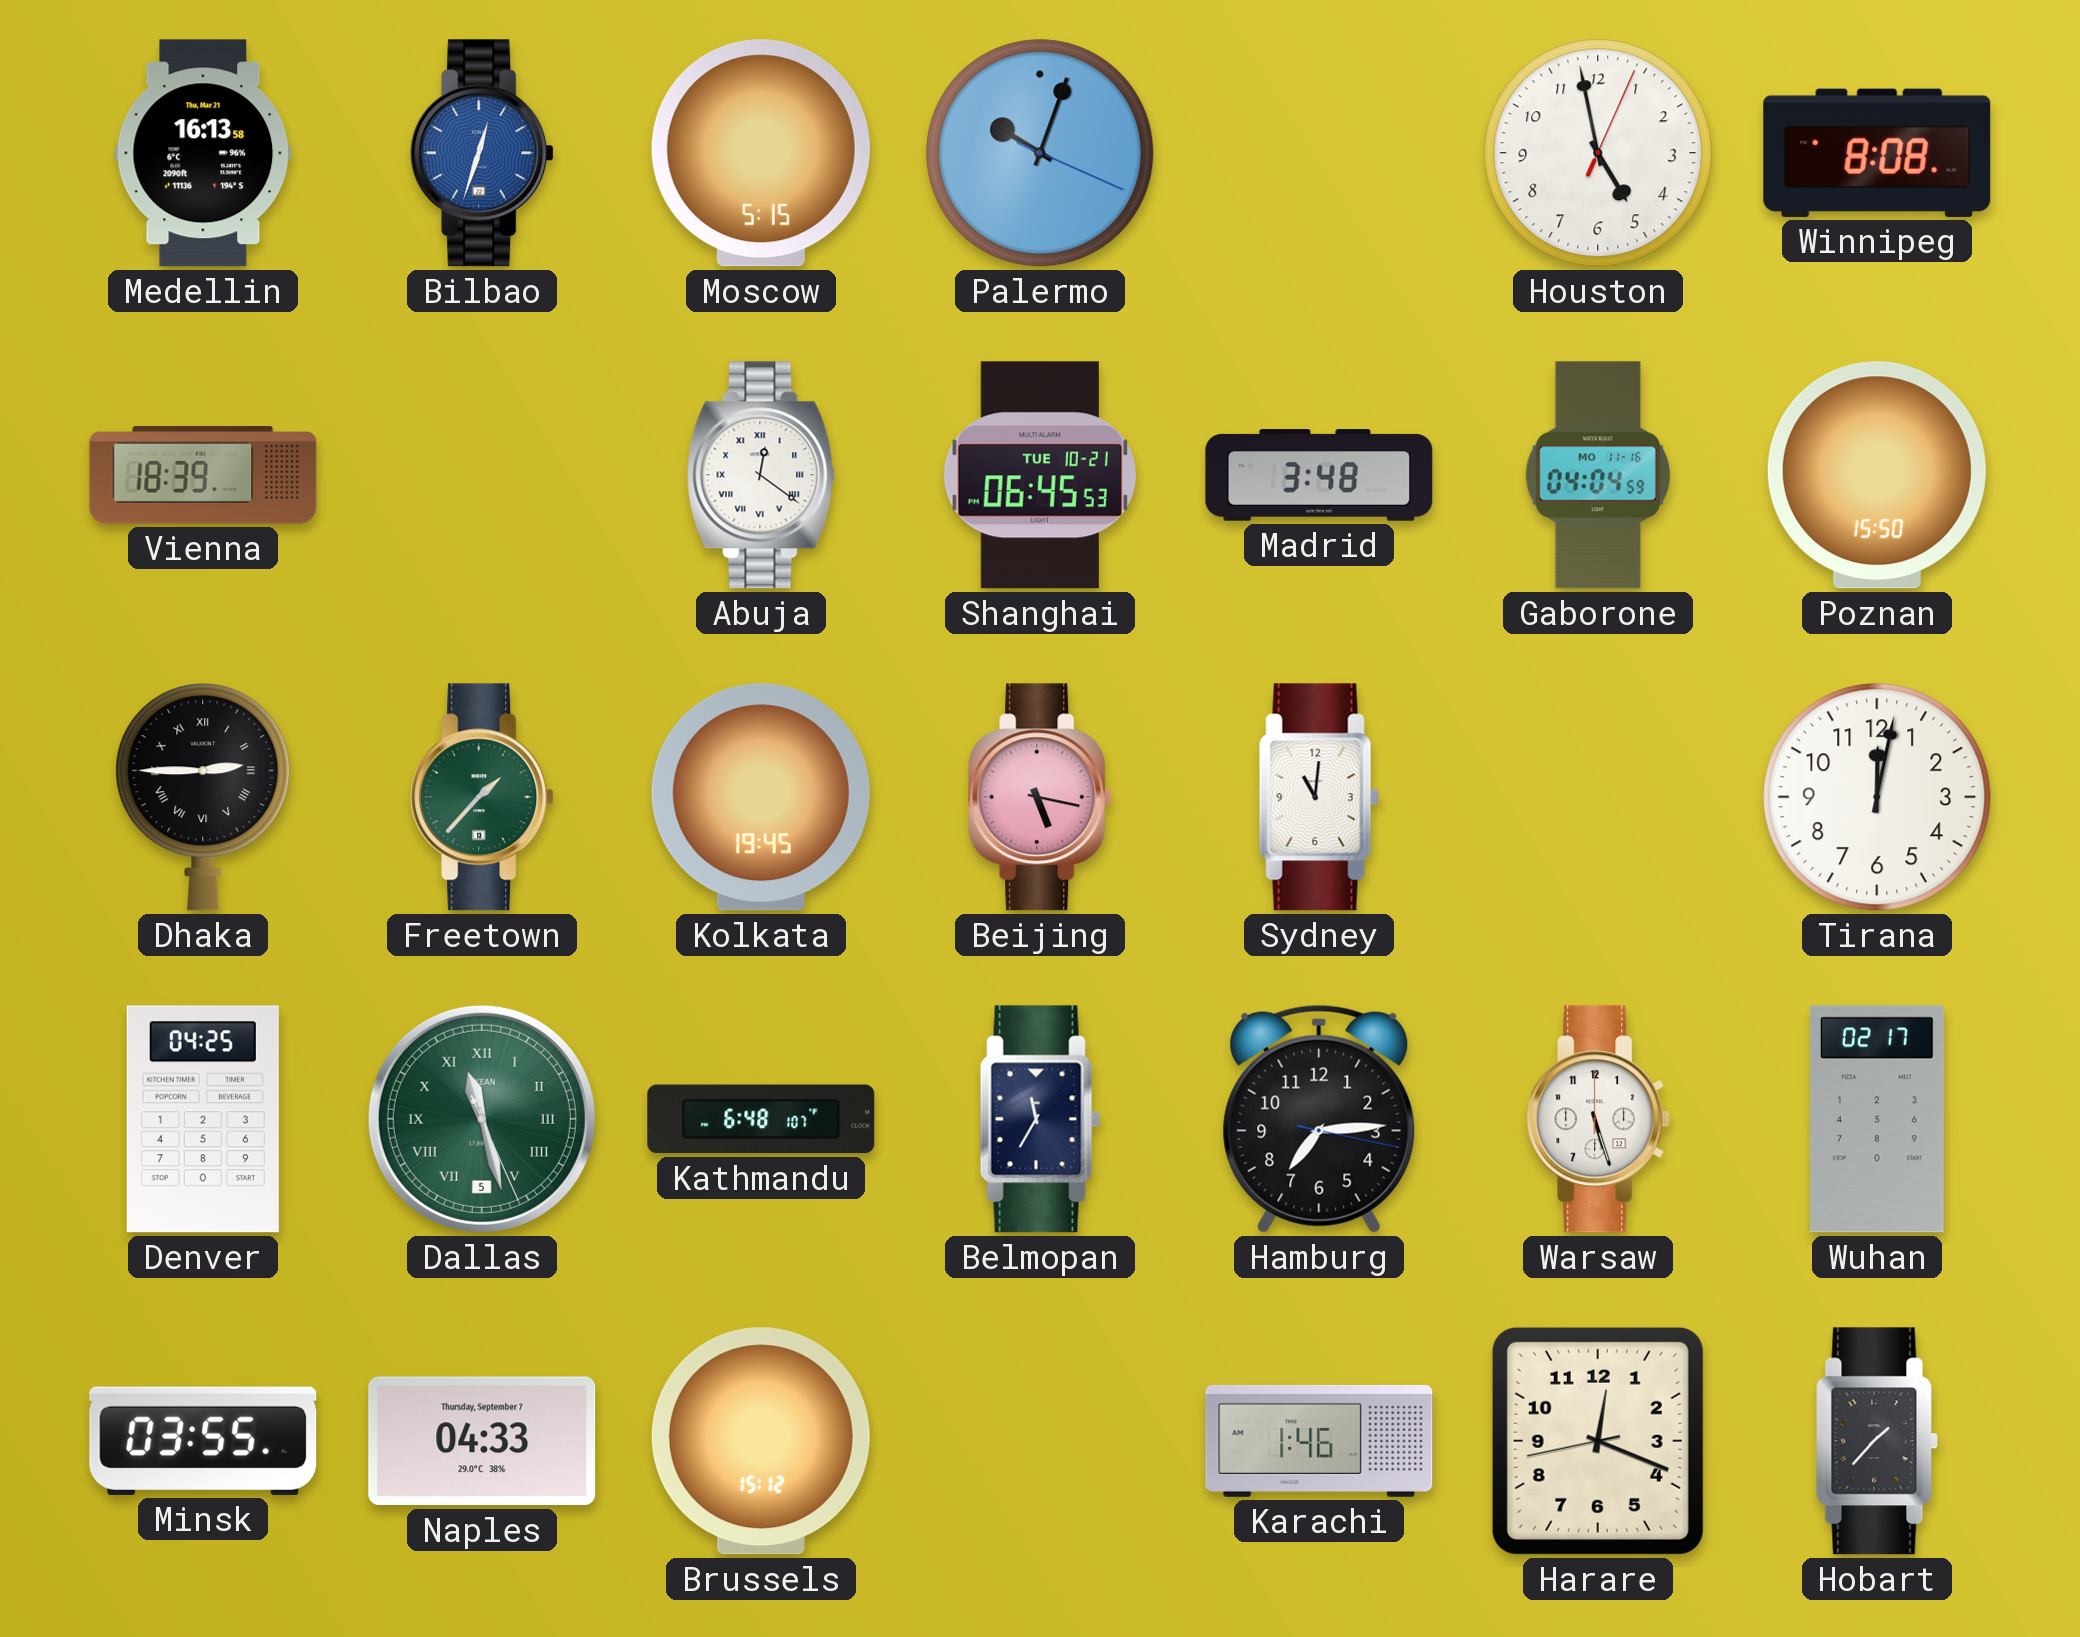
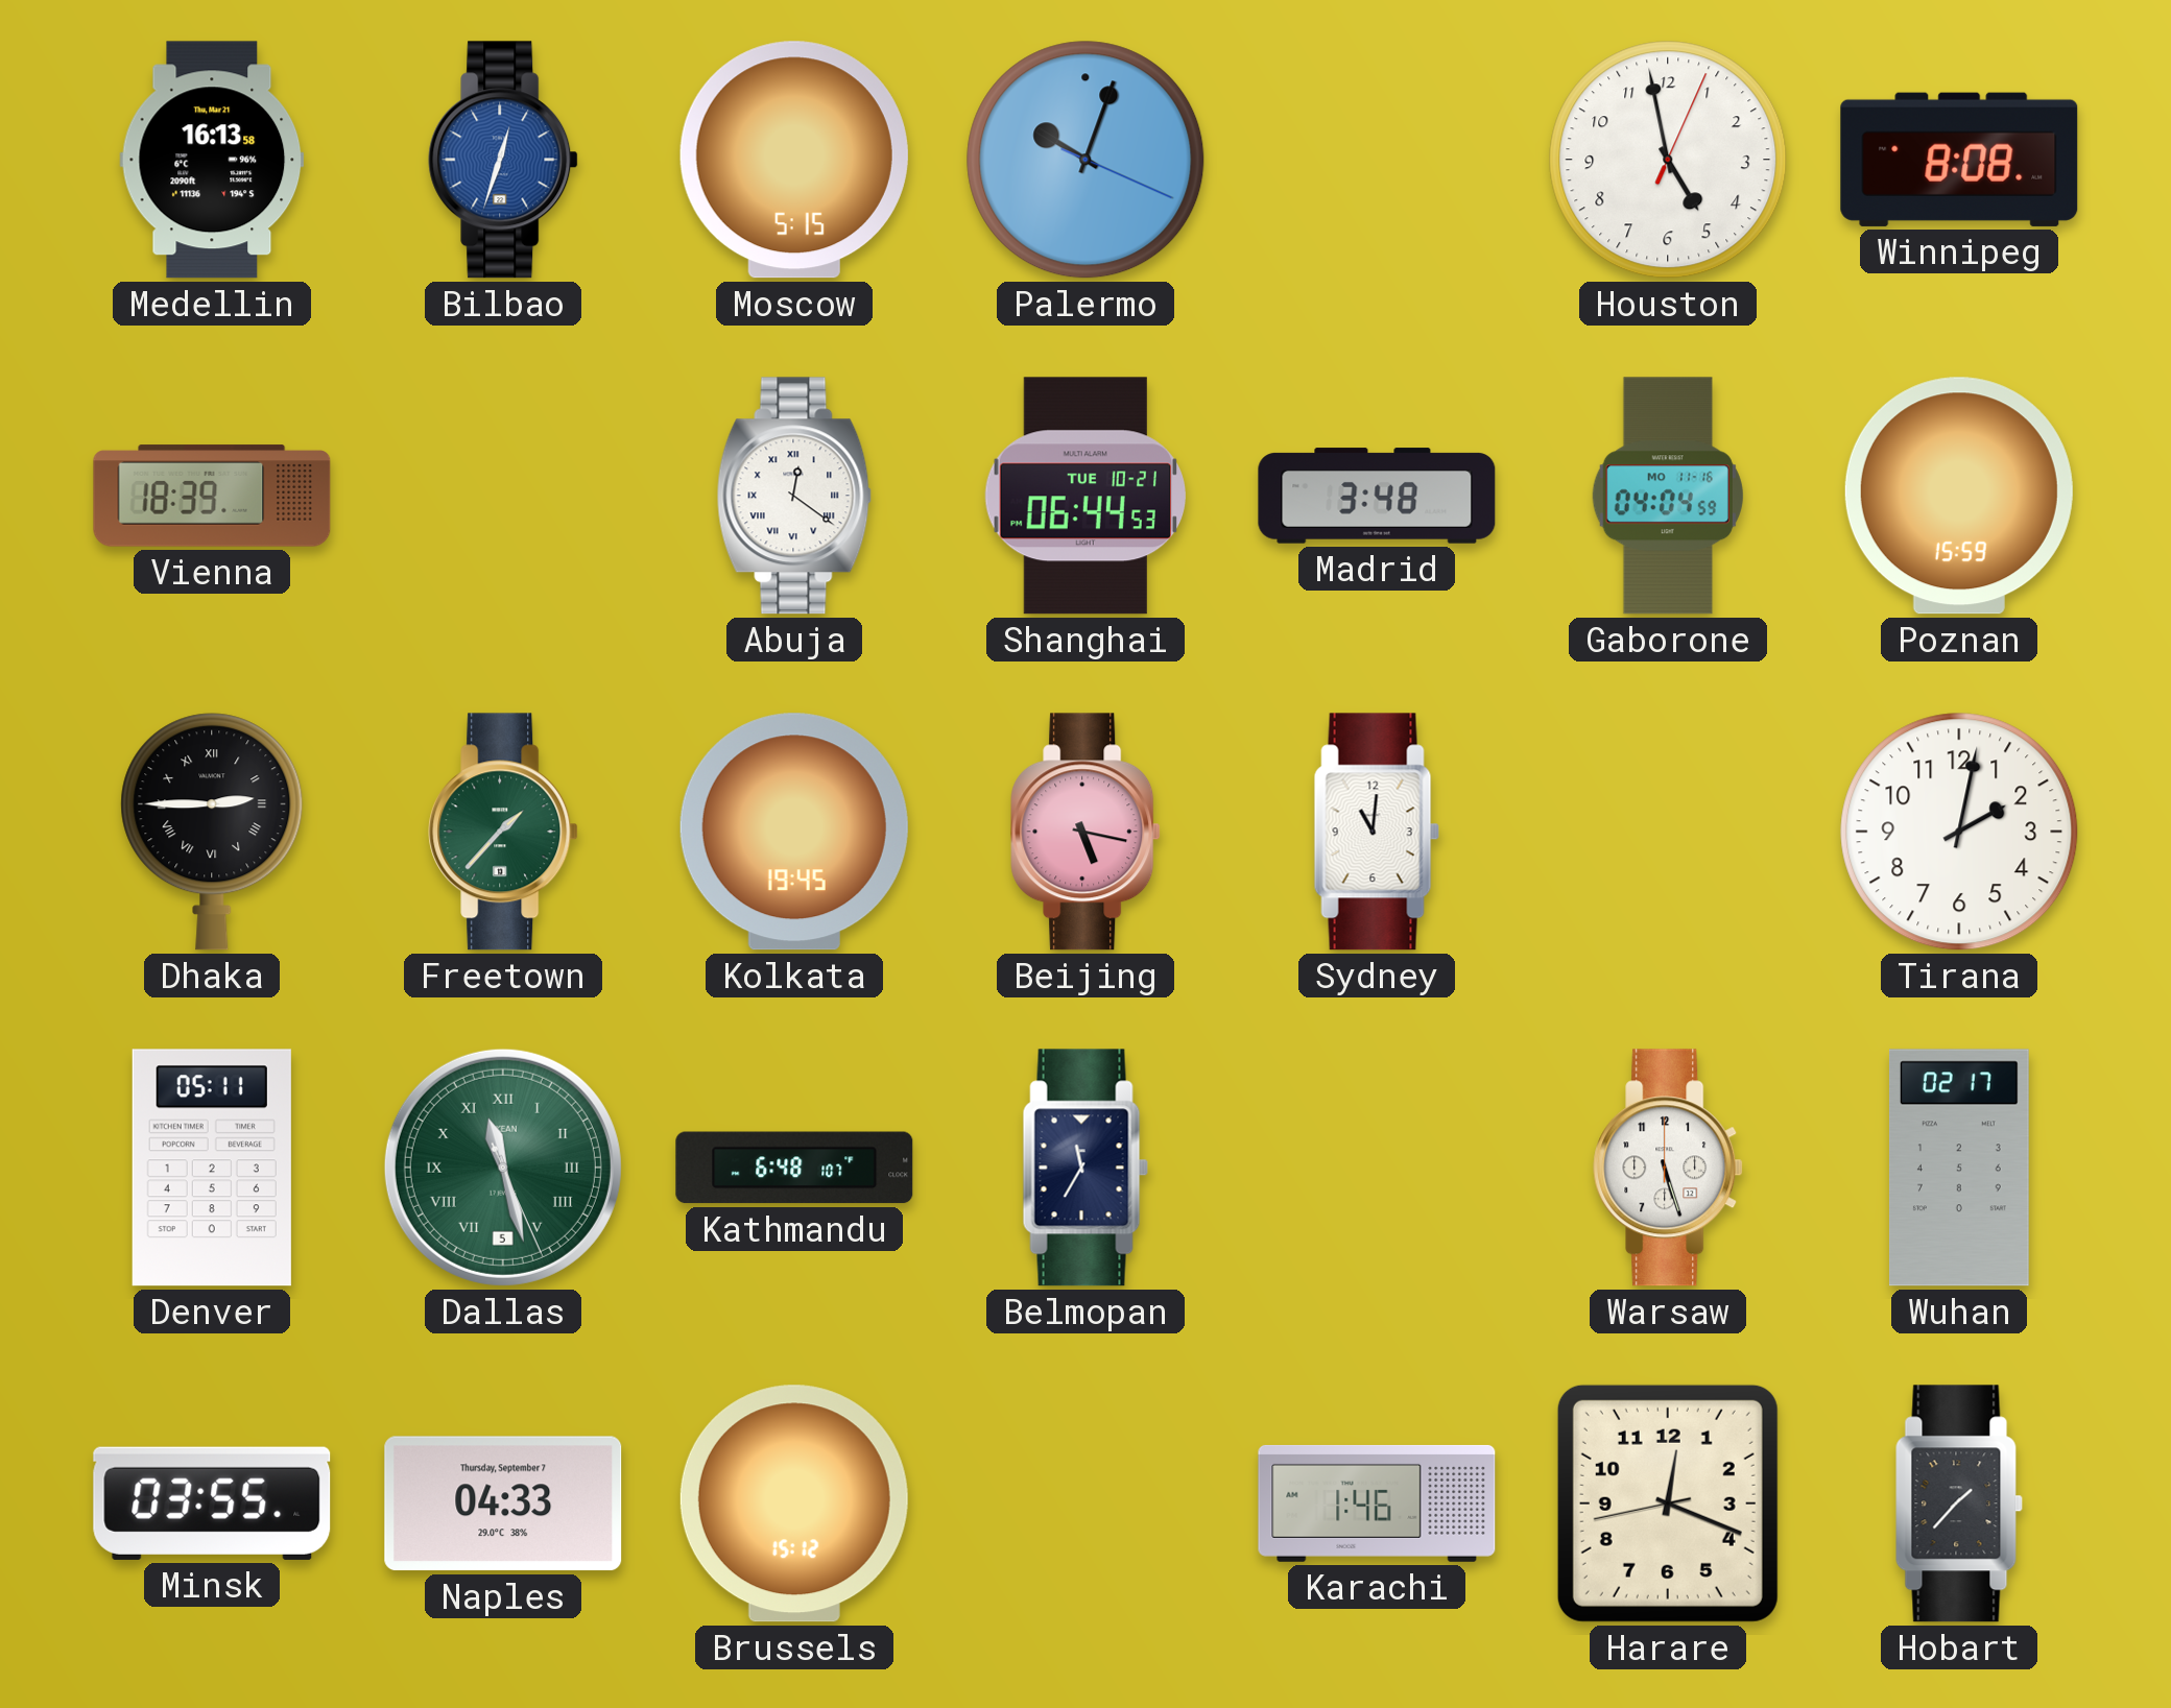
Shanghai: 06:45 -> 06:44 (1085, 496)
Poznan: 15:50 -> 15:59 (1959, 496)
Tirana: 12:02 -> 2:02 (1959, 832)
Denver: 04:25 -> 05:11 (212, 1168)
Hamburg: 7:14 -> none (1319, 1119)
